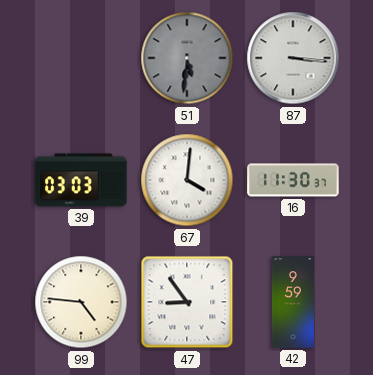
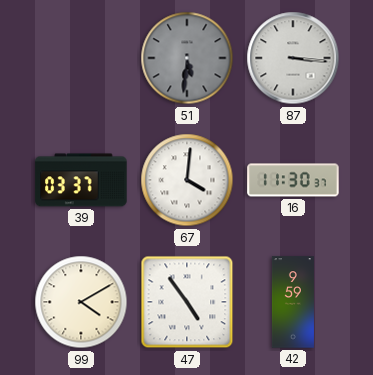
39: 03:03 -> 03:37 (81, 180)
99: 4:46 -> 4:10 (81, 302)
47: 8:54 -> 4:54 (187, 302)
